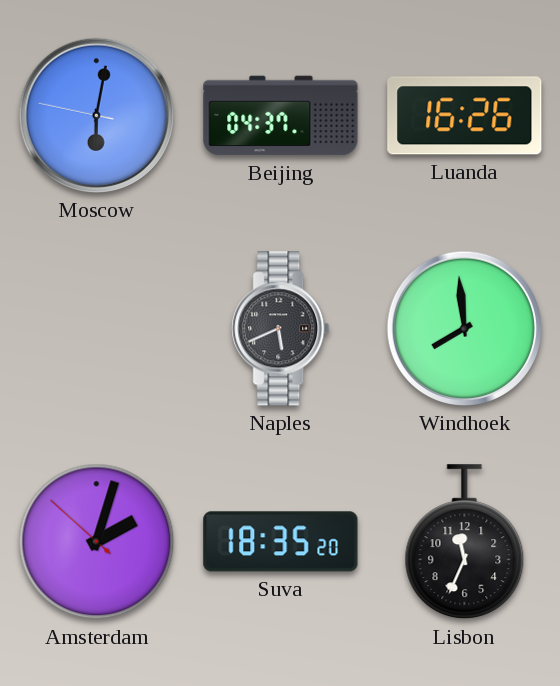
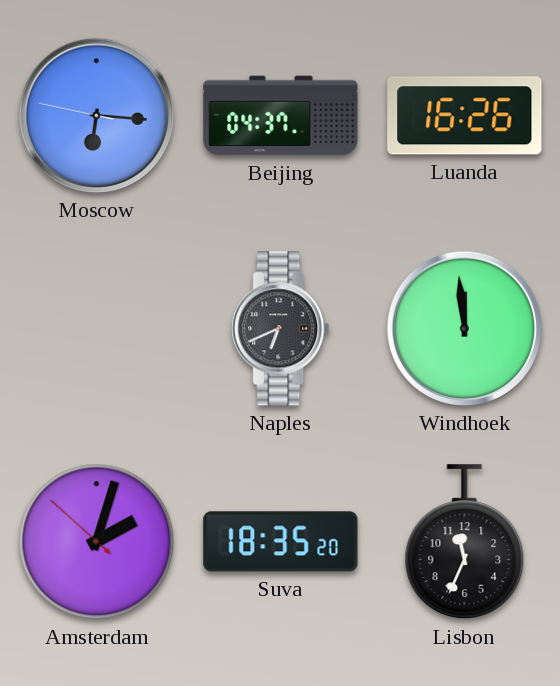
Moscow: 6:01 -> 6:15 (96, 115)
Naples: 5:41 -> 6:41 (281, 329)
Windhoek: 7:59 -> 11:59 (464, 328)
